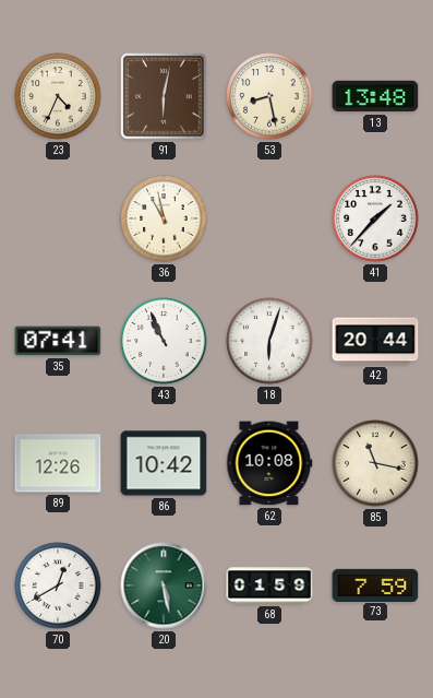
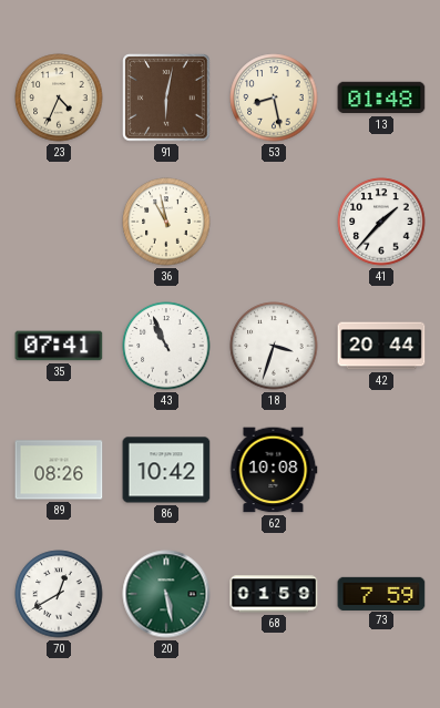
13: 13:48 -> 01:48 (381, 98)
18: 6:03 -> 3:33 (274, 346)
89: 12:26 -> 08:26 (59, 470)
85: 11:17 -> none (375, 463)
